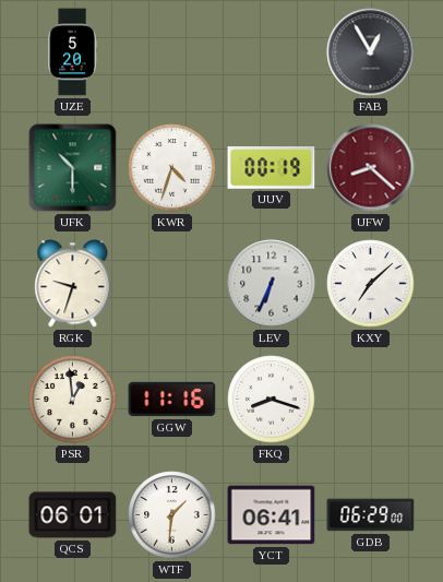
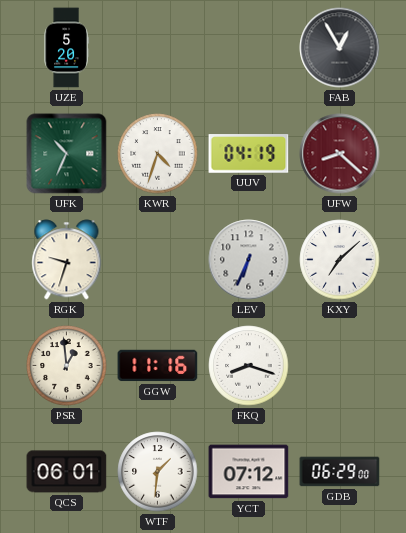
UFK: 10:30 -> 10:34 (67, 154)
UUV: 00:19 -> 04:19 (249, 154)
YCT: 06:41 -> 07:12 (249, 472)
